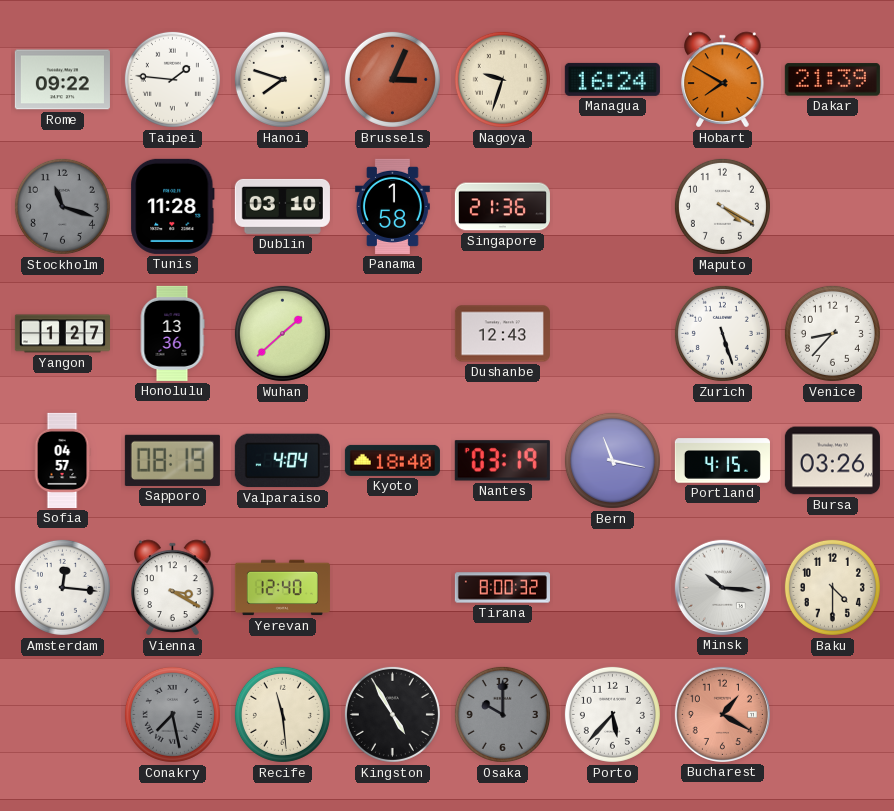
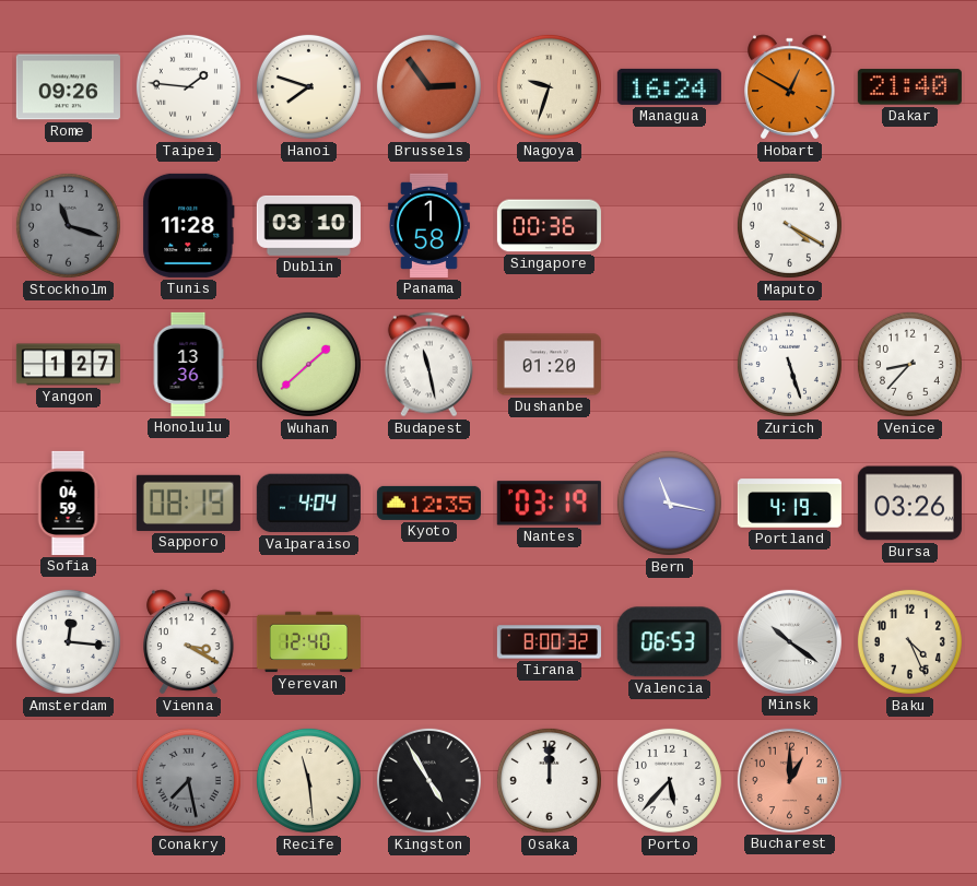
Rome: 09:22 -> 09:26 (68, 87)
Brussels: 3:04 -> 2:54 (428, 86)
Hobart: 7:50 -> 12:50 (790, 87)
Dakar: 21:39 -> 21:40 (909, 87)
Singapore: 21:36 -> 00:36 (549, 226)
Budapest: none -> 11:28 (428, 365)
Dushanbe: 12:43 -> 01:20 (549, 365)
Sofia: 04:57 -> 04:59 (68, 503)
Kyoto: 18:40 -> 12:35 (428, 503)
Portland: 4:15 -> 4:19 (789, 504)
Valencia: none -> 06:53 (669, 642)
Minsk: 10:16 -> 10:21 (789, 641)
Baku: 4:30 -> 4:26 (909, 641)
Osaka: 10:00 -> 12:00 (549, 780)
Osaka dial: grey -> white (549, 780)
Bucharest: 1:20 -> 1:00 (789, 780)
